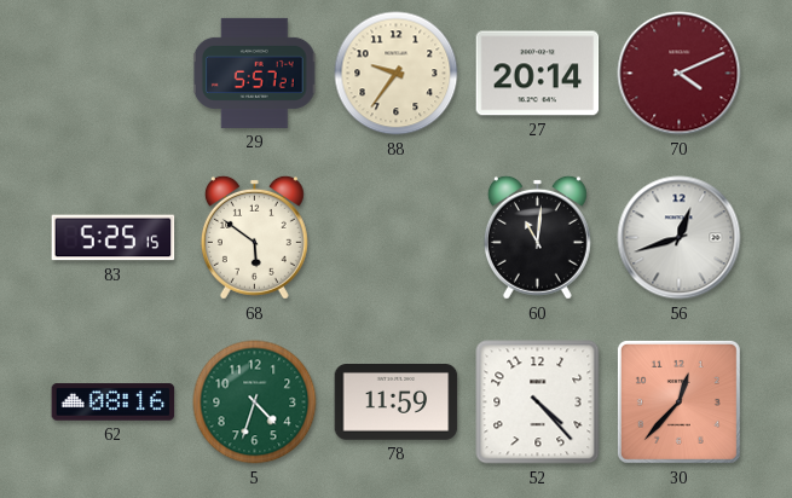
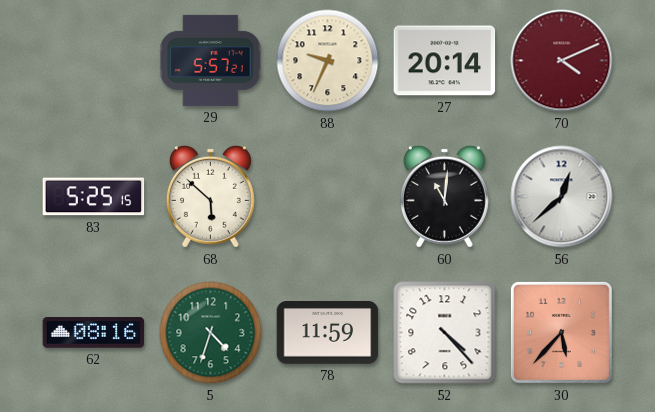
88: 9:36 -> 9:34 (328, 61)
68: 5:51 -> 5:52 (210, 196)
56: 12:42 -> 12:38 (562, 197)
30: 12:37 -> 5:37 (561, 332)
